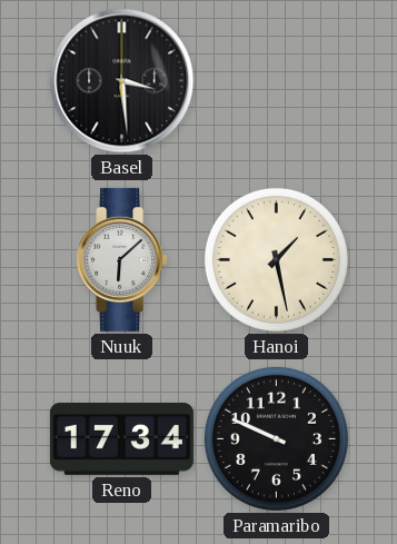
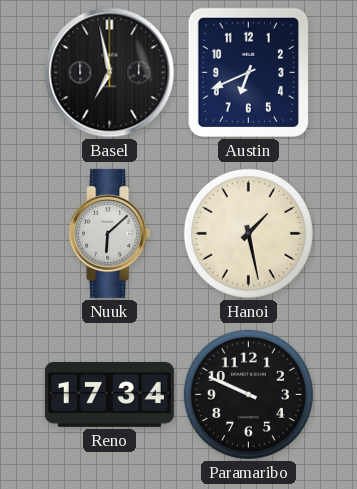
Basel: 3:29 -> 6:58 (110, 73)
Austin: none -> 6:41 (248, 72)
